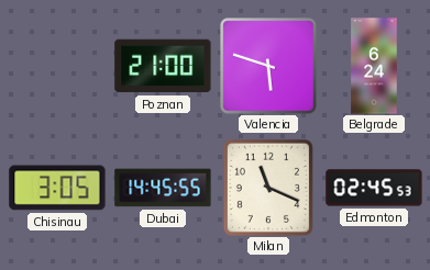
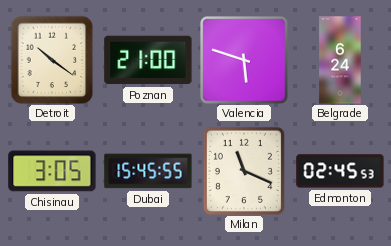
Detroit: none -> 10:21 (52, 60)
Dubai: 14:45 -> 15:45 (148, 171)
